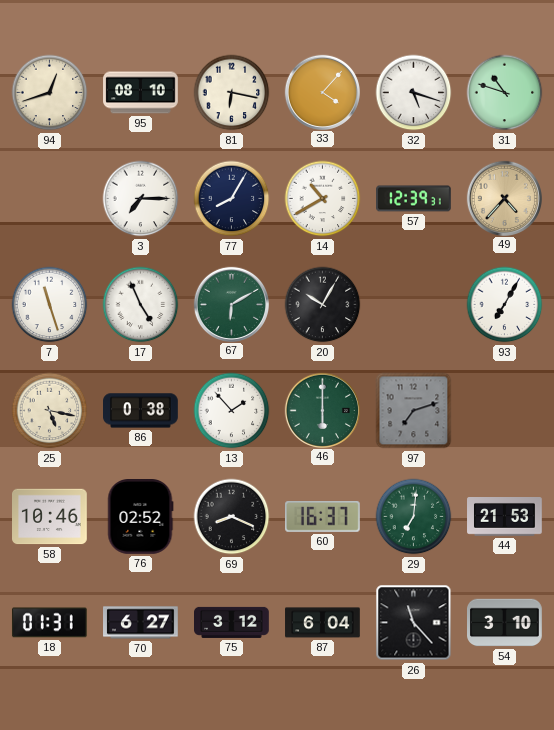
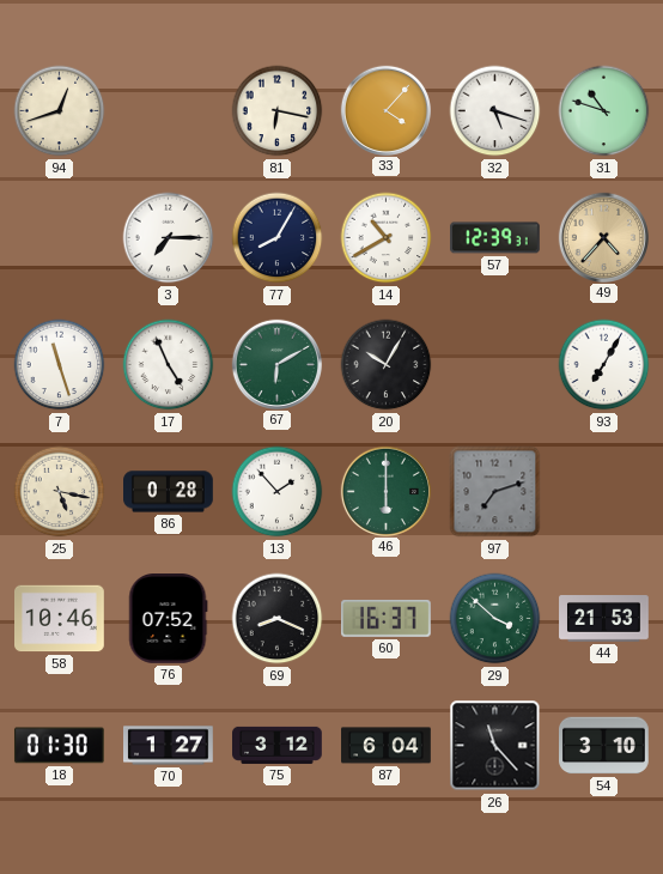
95: 08:10 -> none (141, 93)
86: 0:38 -> 0:28 (169, 492)
76: 02:52 -> 07:52 (169, 619)
29: 7:01 -> 3:52 (495, 619)
18: 01:31 -> 01:30 (60, 746)
70: 6:27 -> 1:27 (169, 746)
